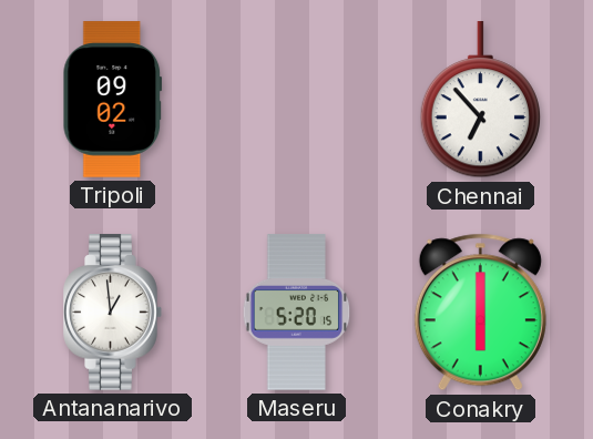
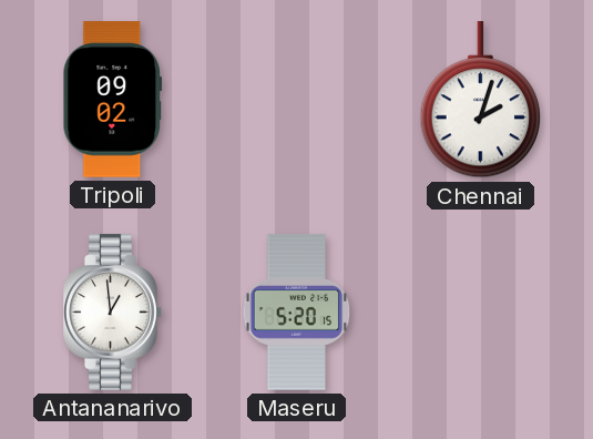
Chennai: 6:53 -> 2:03 (480, 100)
Conakry: 6:00 -> none (480, 313)
